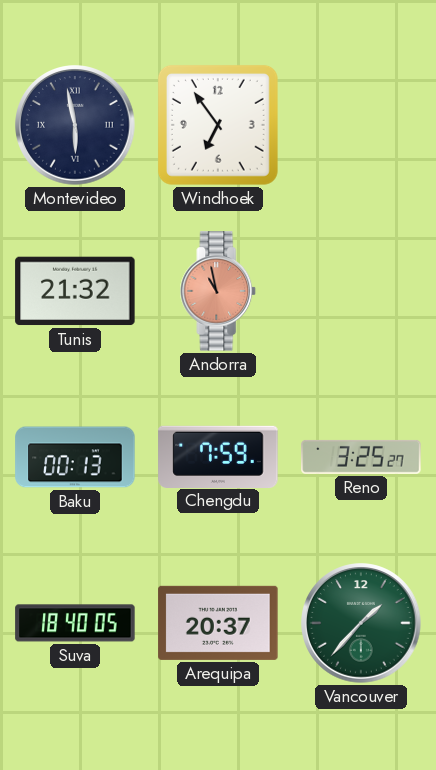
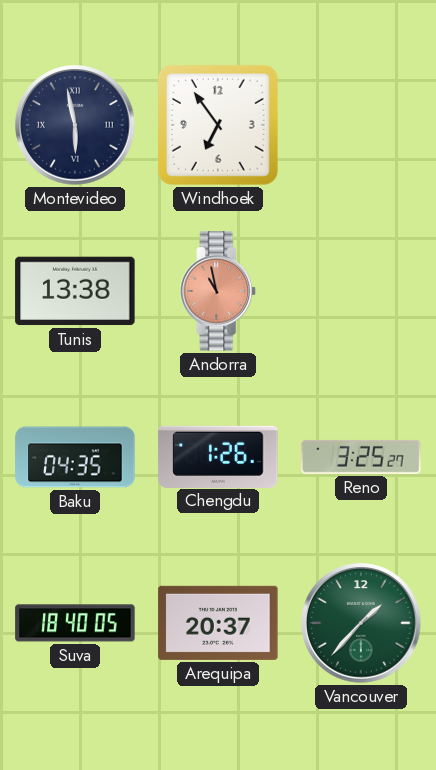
Tunis: 21:32 -> 13:38 (75, 291)
Baku: 00:13 -> 04:35 (75, 457)
Chengdu: 7:59 -> 1:26 (218, 456)
